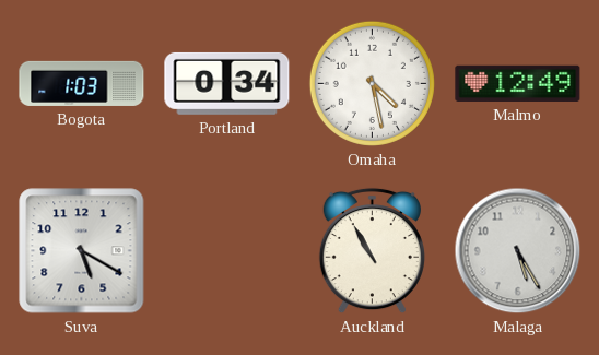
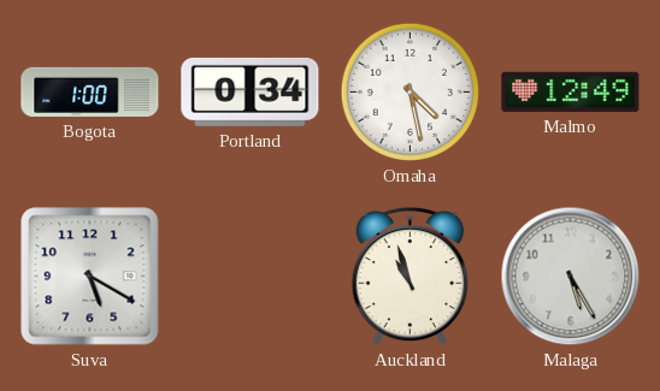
Bogota: 1:03 -> 1:00 (90, 91)
Auckland: 10:55 -> 10:57 (409, 277)
